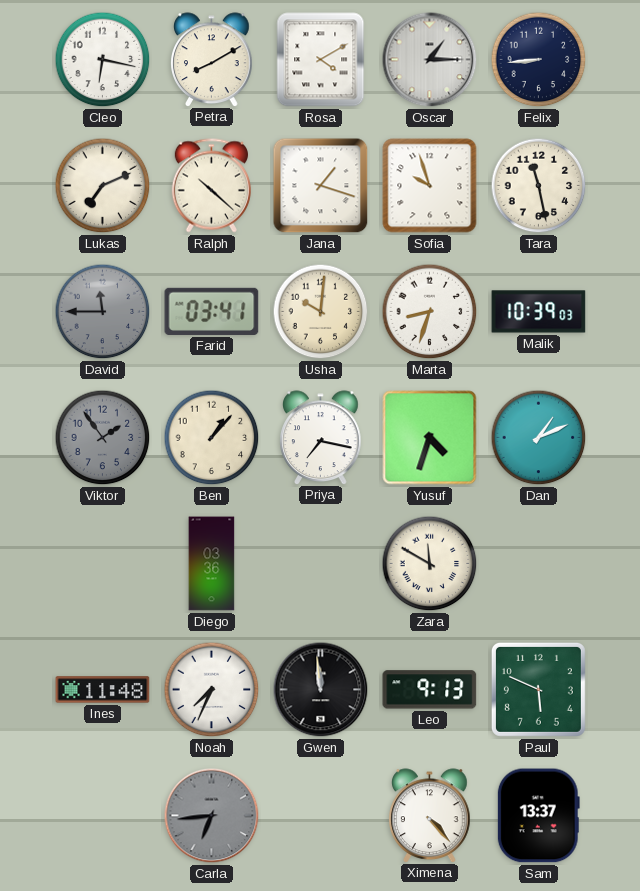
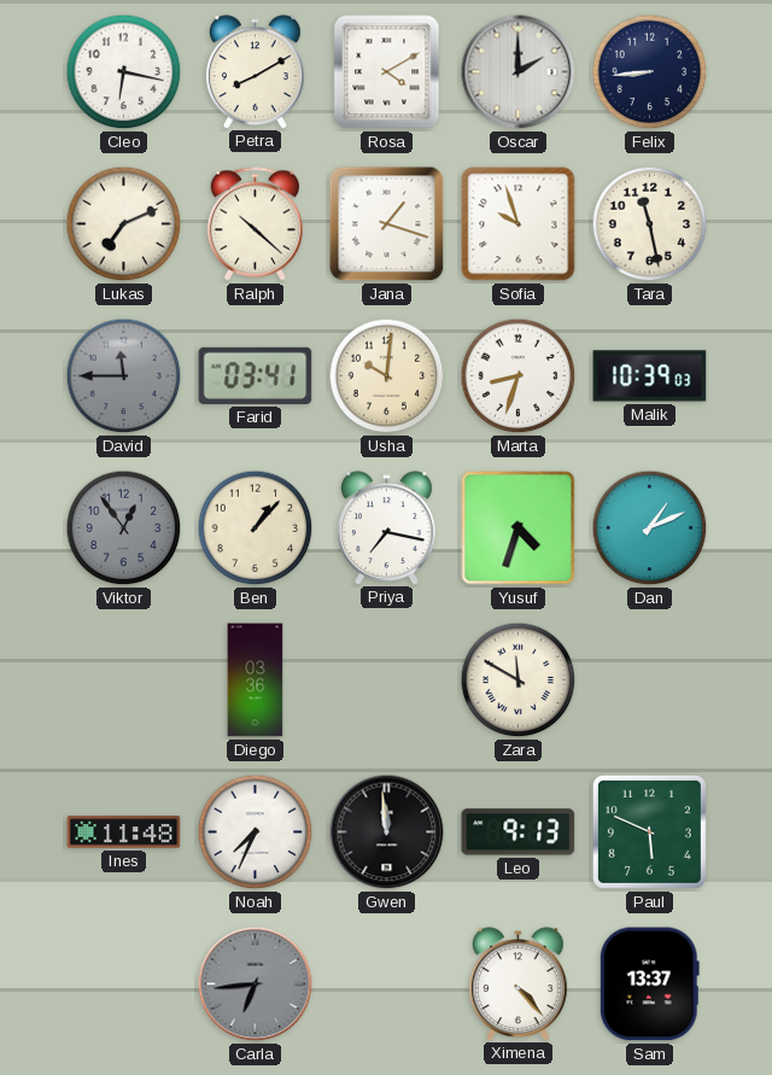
Oscar: 1:15 -> 2:00 (519, 72)
Viktor: 1:54 -> 12:54 (124, 528)
